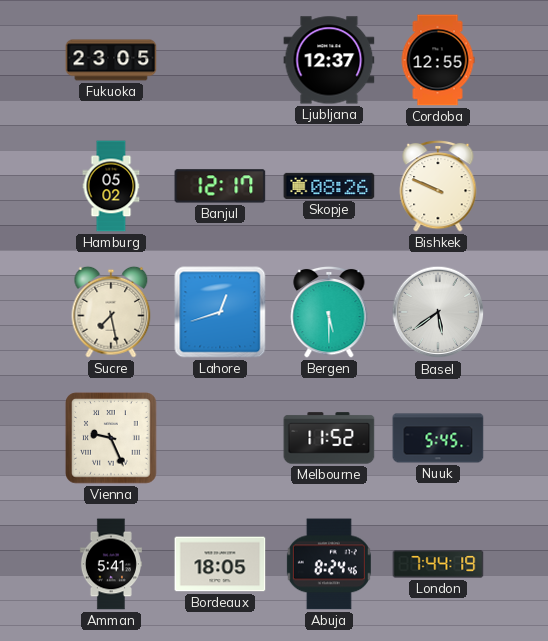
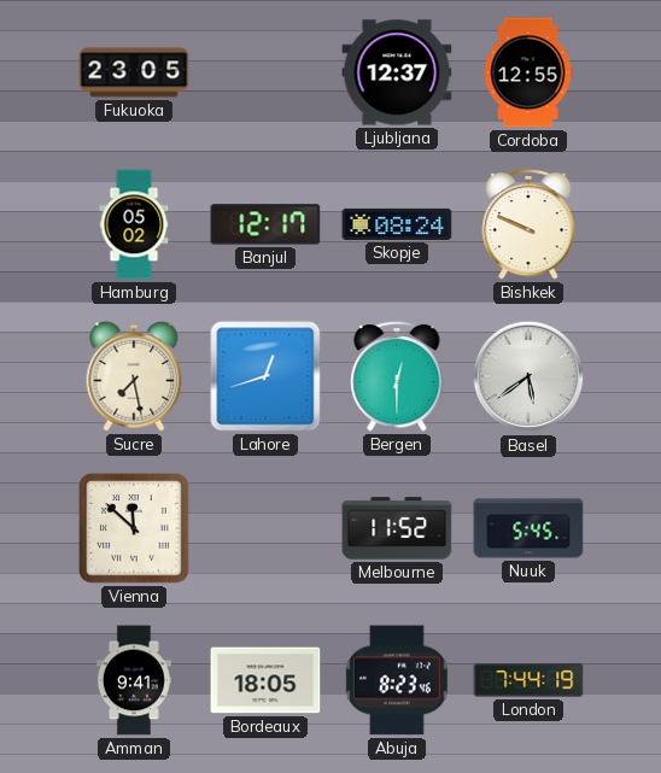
Skopje: 08:26 -> 08:24 (397, 224)
Bergen: 5:30 -> 12:30 (397, 376)
Vienna: 9:26 -> 11:52 (134, 528)
Amman: 5:41 -> 9:41 (134, 680)
Abuja: 8:24 -> 8:23 (397, 680)
